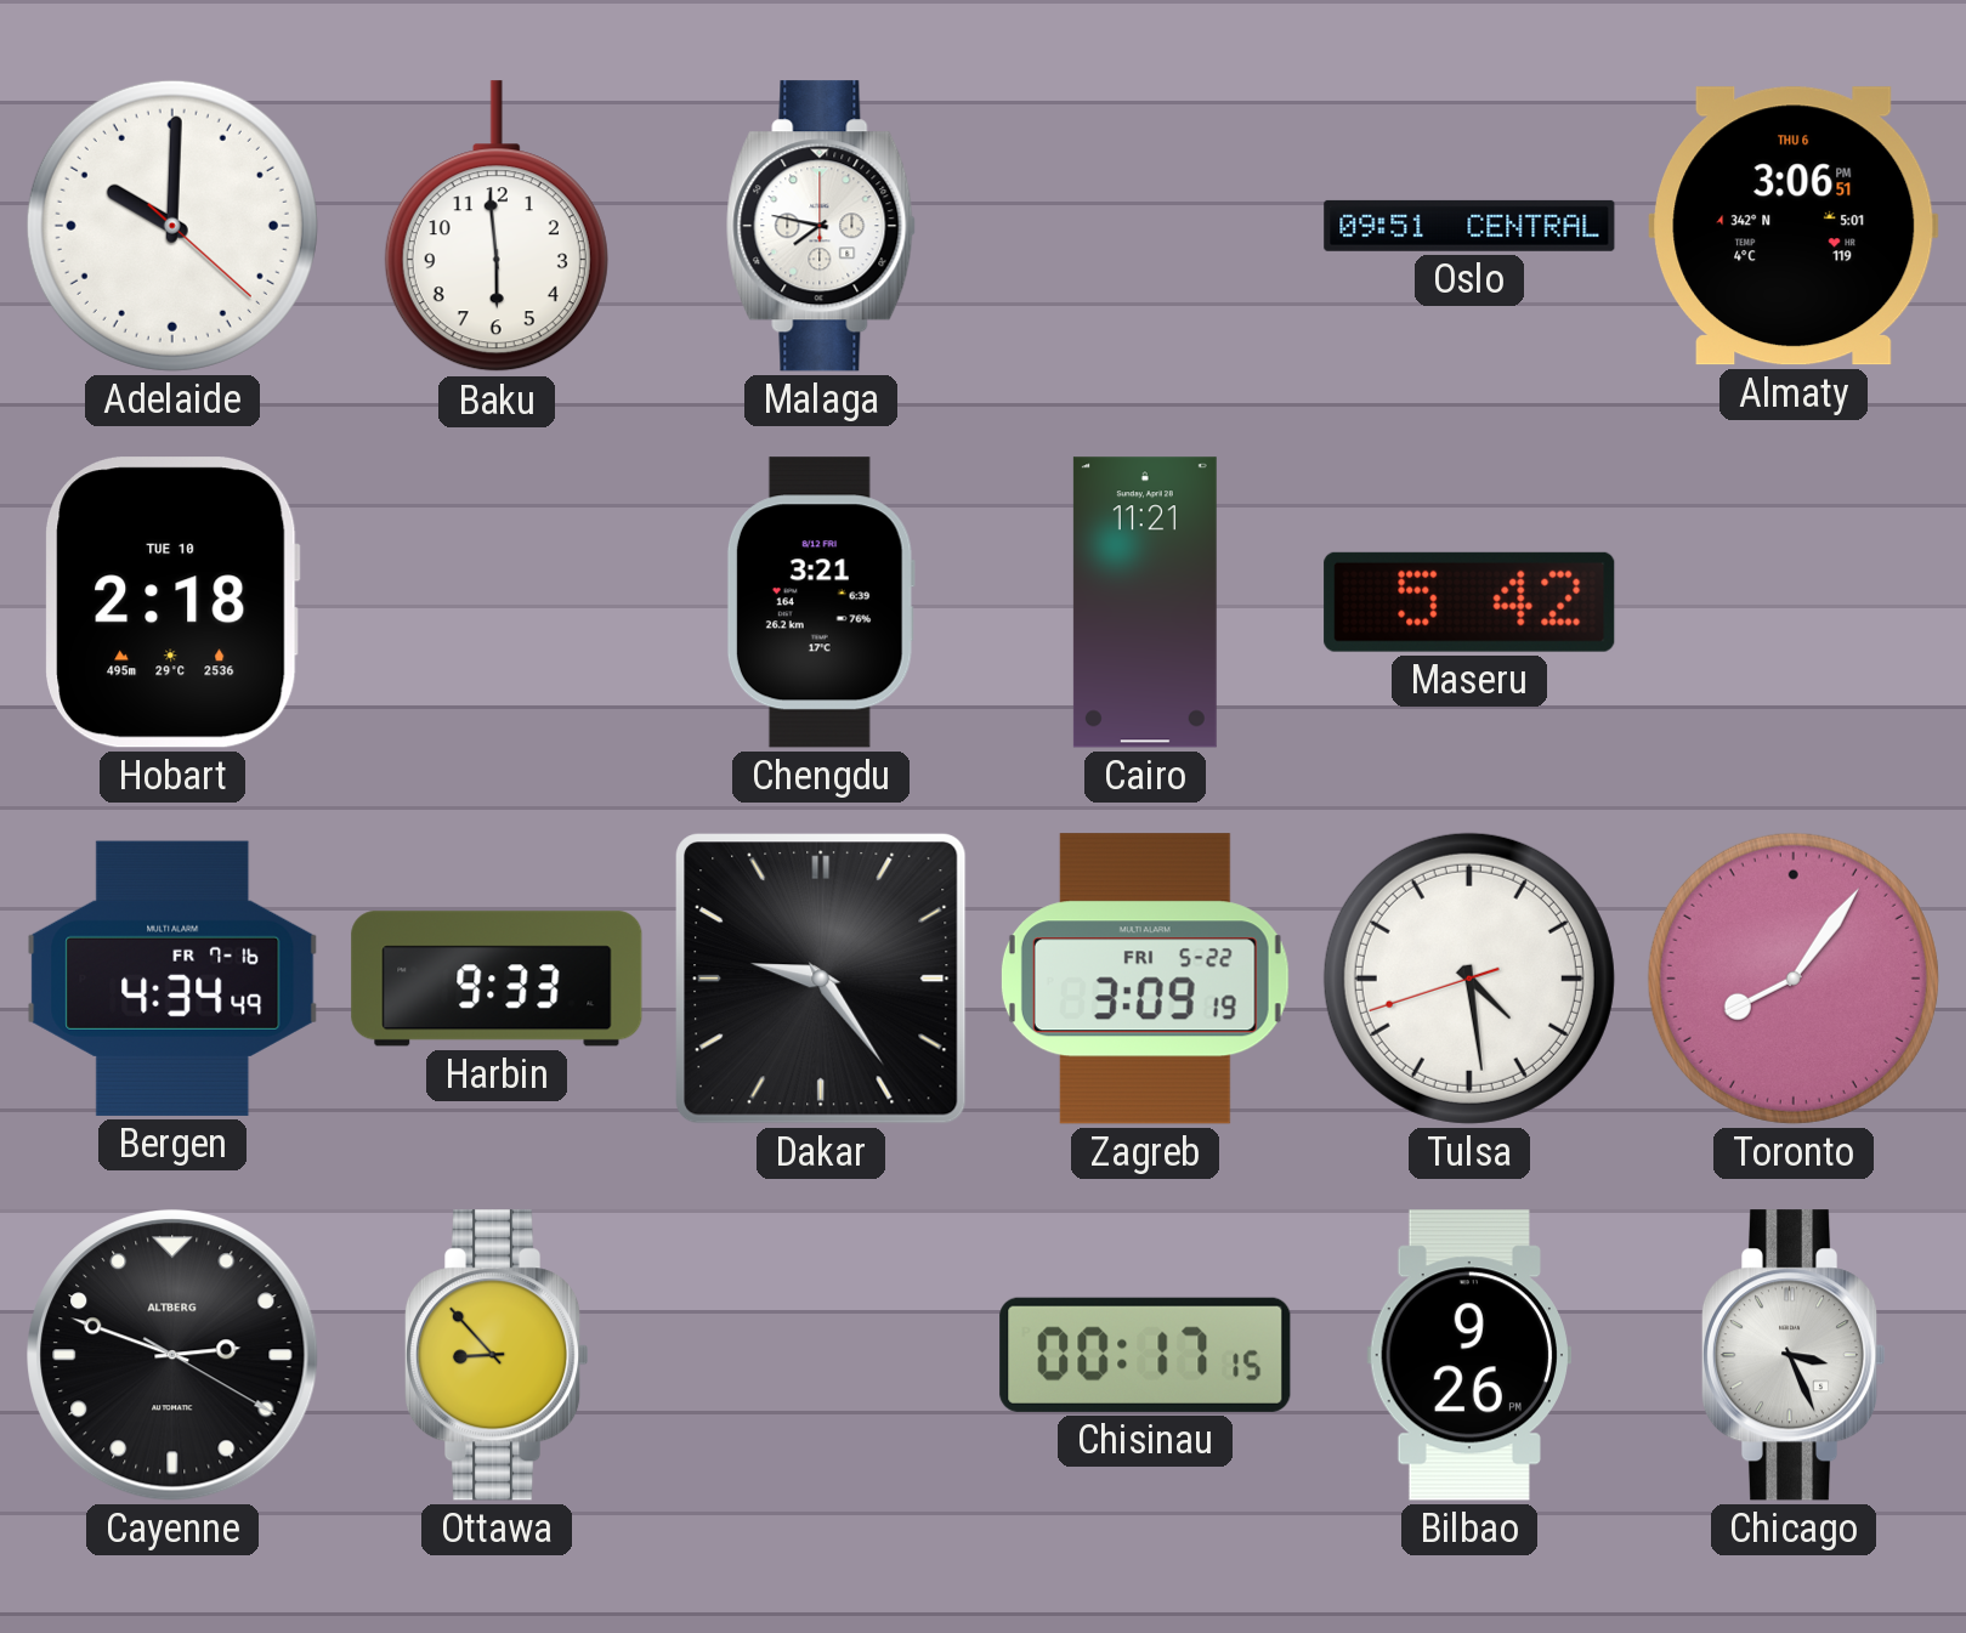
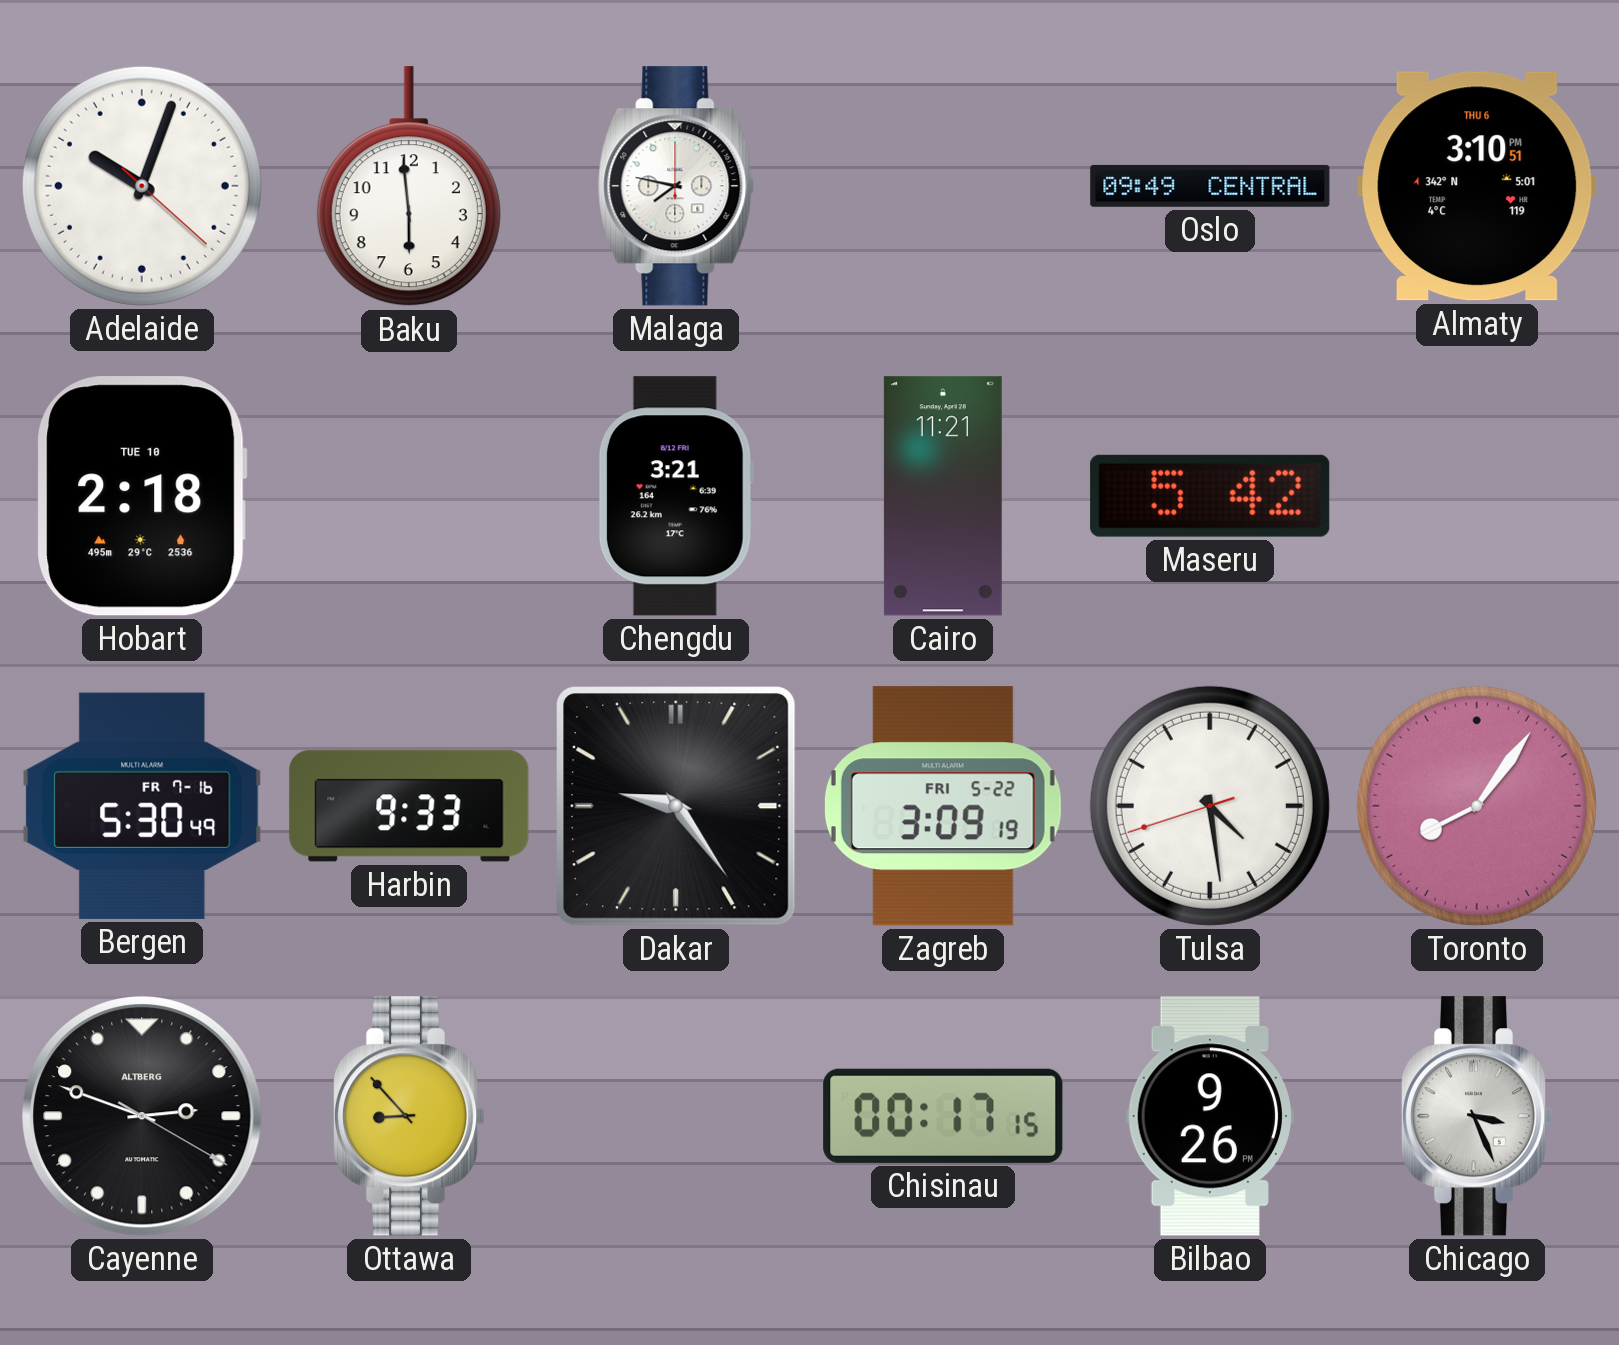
Adelaide: 10:00 -> 10:03 (142, 186)
Oslo: 09:51 -> 09:49 (1210, 186)
Almaty: 3:06 -> 3:10 (1477, 186)
Bergen: 4:34 -> 5:30 (142, 806)
